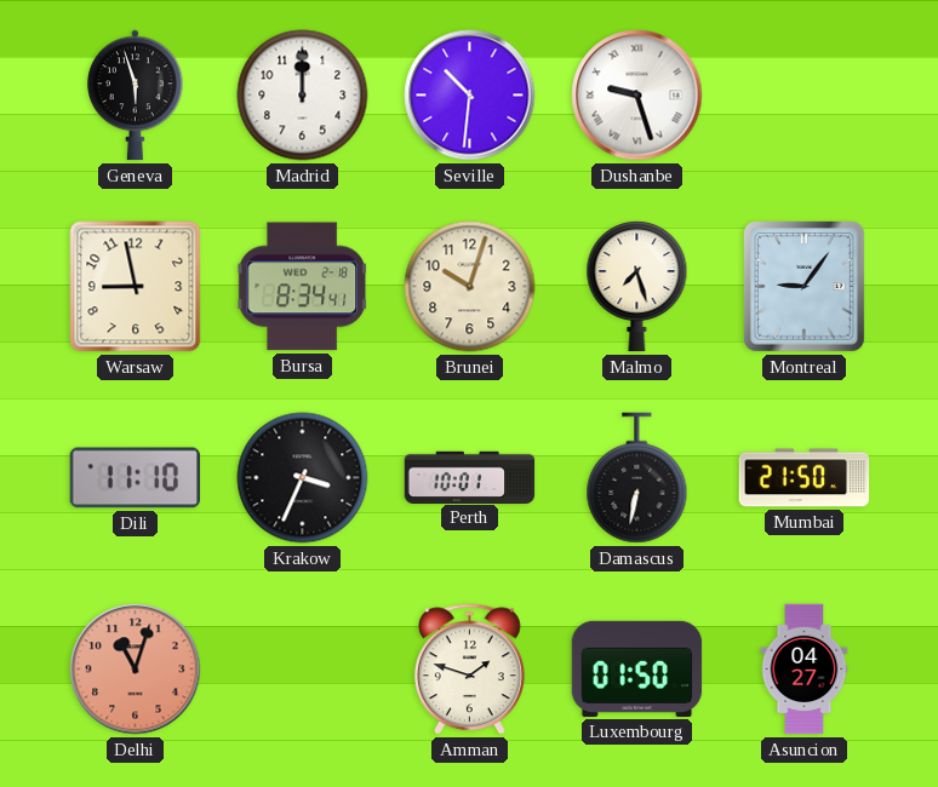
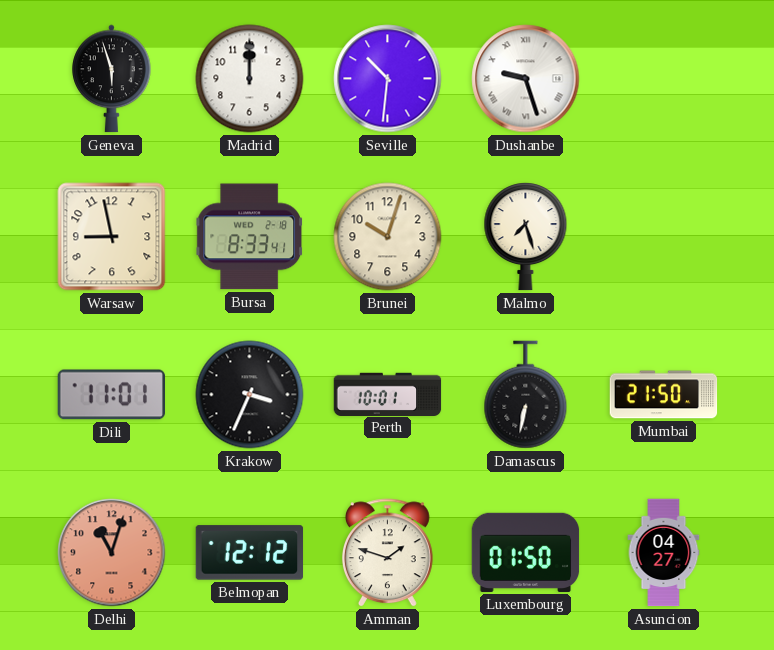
Bursa: 8:34 -> 8:33 (250, 237)
Montreal: 9:06 -> none (805, 287)
Dili: 11:10 -> 11:01 (111, 395)
Belmopan: none -> 12:12 (250, 553)
